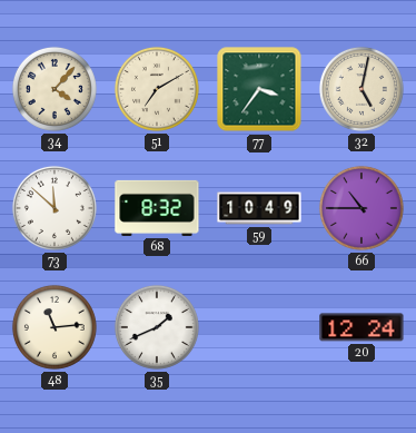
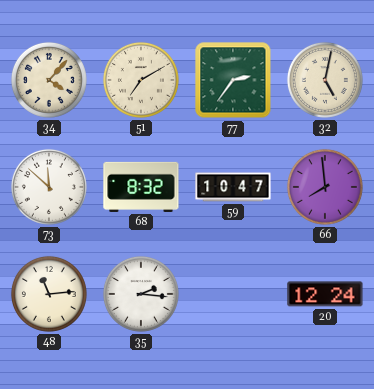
77: 3:36 -> 2:36 (233, 80)
59: 10:49 -> 10:47 (233, 187)
66: 10:45 -> 7:59 (325, 187)
35: 1:41 -> 2:16 (141, 294)
